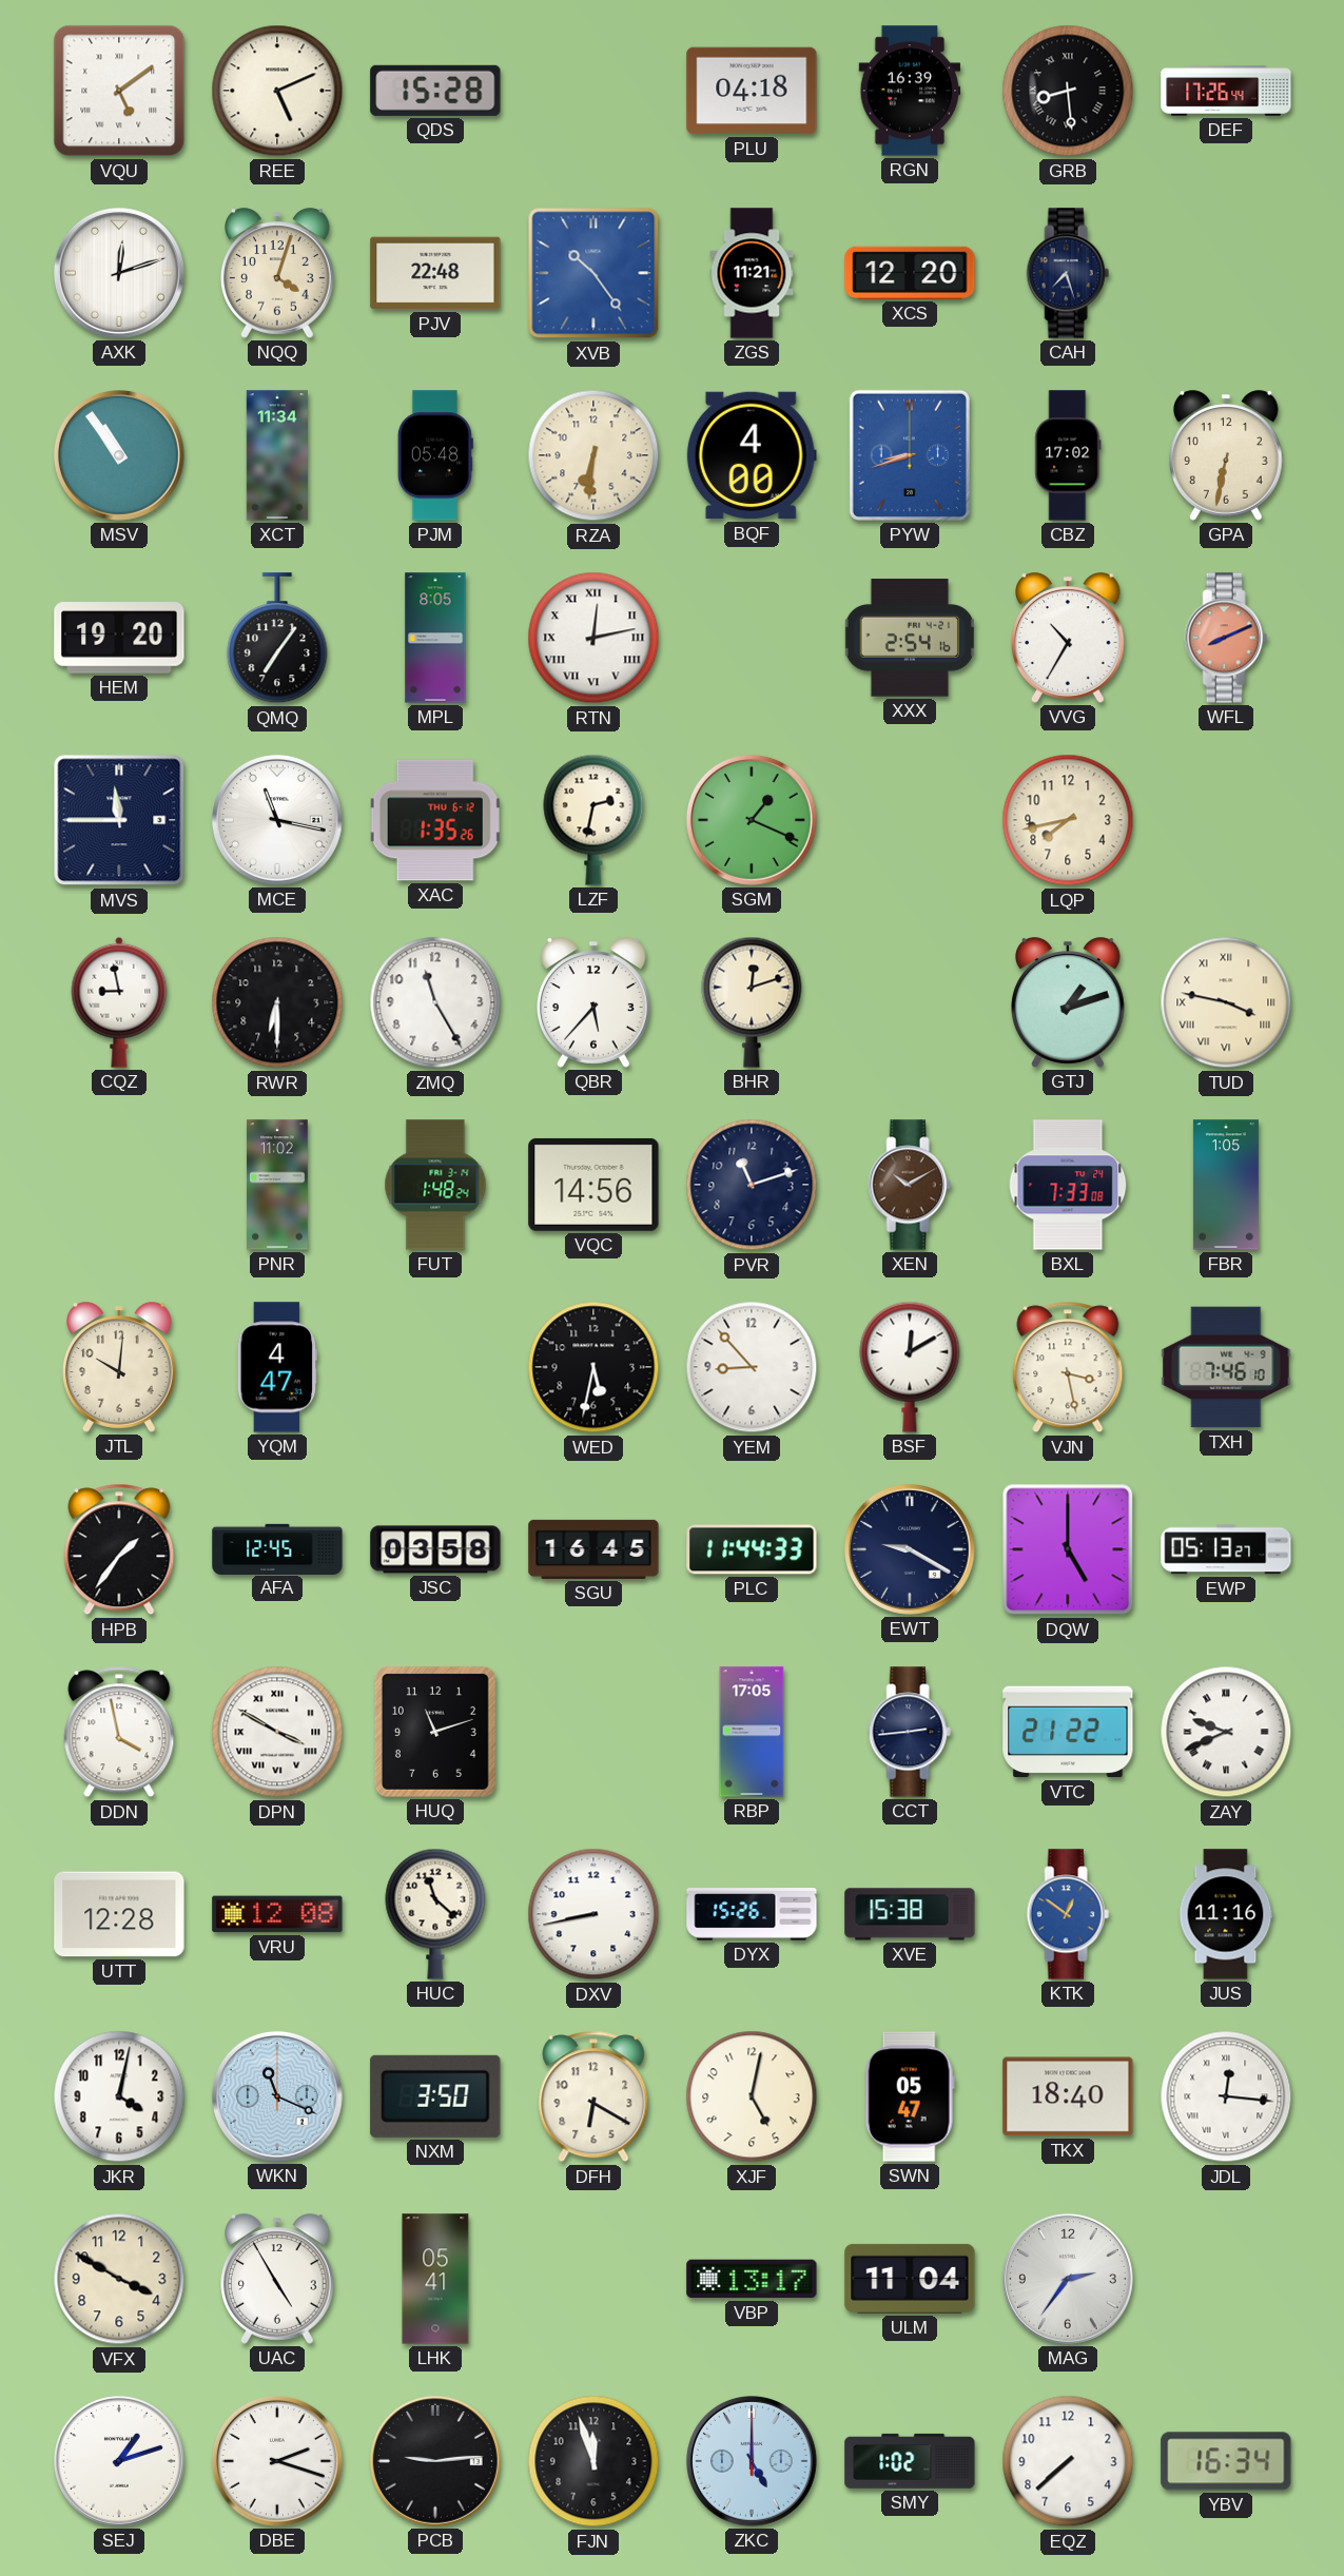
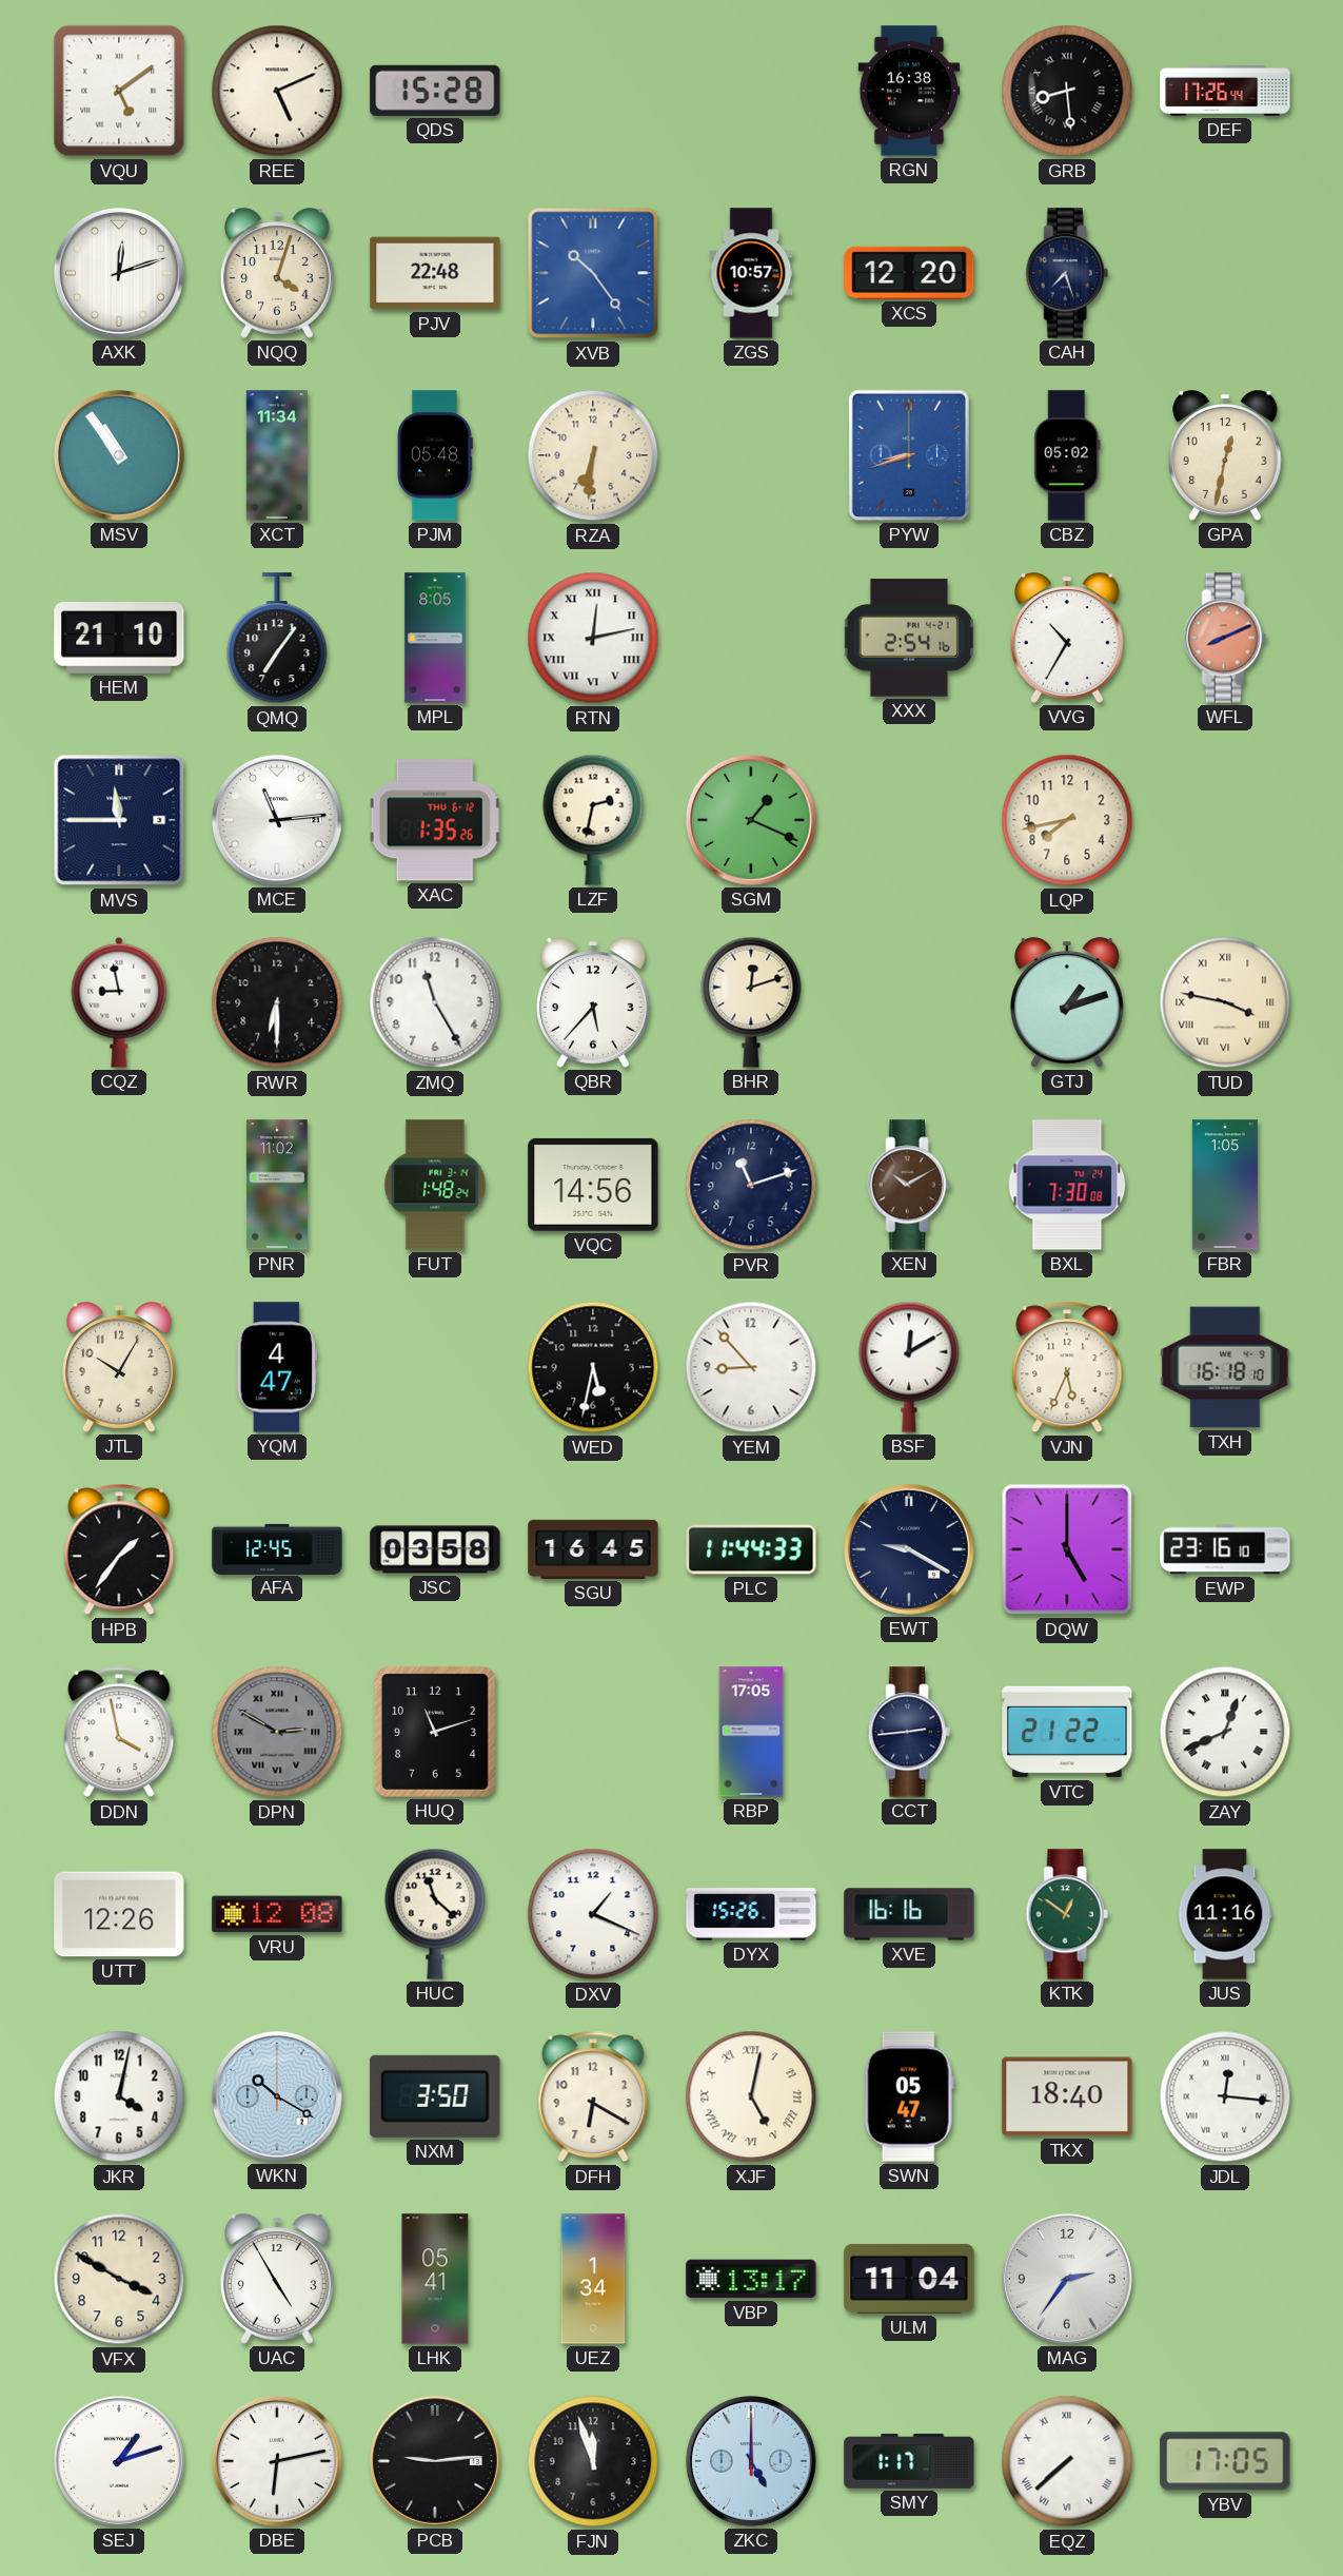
PLU: 04:18 -> none (752, 91)
RGN: 16:39 -> 16:38 (909, 91)
ZGS: 11:21 -> 10:57 (751, 273)
BQF: 4:00 -> none (752, 455)
CBZ: 17:02 -> 05:02 (1067, 455)
GPA: 6:32 -> 12:32 (1226, 455)
HEM: 19:20 -> 21:10 (119, 638)
MCE: 11:17 -> 11:14 (277, 820)
BXL: 7:33 -> 7:30 (1067, 1185)
JTL: 10:01 -> 10:05 (120, 1367)
VJN: 3:28 -> 5:34 (1067, 1367)
TXH: 7:46 -> 16:18 (1225, 1367)
EWP: 05:13 -> 23:16 (1225, 1549)
DPN: 3:50 -> 2:50 (277, 1732)
DPN dial: white -> grey (277, 1732)
ZAY: 9:41 -> 12:41 (1225, 1732)
UTT: 12:28 -> 12:26 (119, 1914)
DXV: 8:43 -> 1:19 (593, 1914)
XVE: 15:38 -> 16:16 (909, 1914)
KTK dial: blue -> green (1067, 1914)
WKN: 11:19 -> 10:20 (277, 2096)
XJF numerals: Arabic -> Roman (751, 2096)
UEZ: none -> 1:34 (593, 2279)
DBE: 2:18 -> 6:13 (277, 2461)
SMY: 1:02 -> 1:17 (909, 2461)
EQZ numerals: Arabic -> Roman (1067, 2461)
YBV: 16:34 -> 17:05 (1225, 2461)
